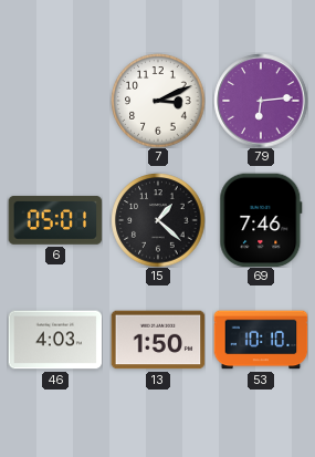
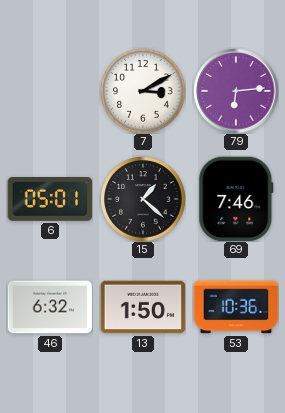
7: 3:11 -> 3:10 (143, 91)
46: 4:03 -> 6:32 (50, 307)
53: 10:10 -> 10:36 (236, 307)
